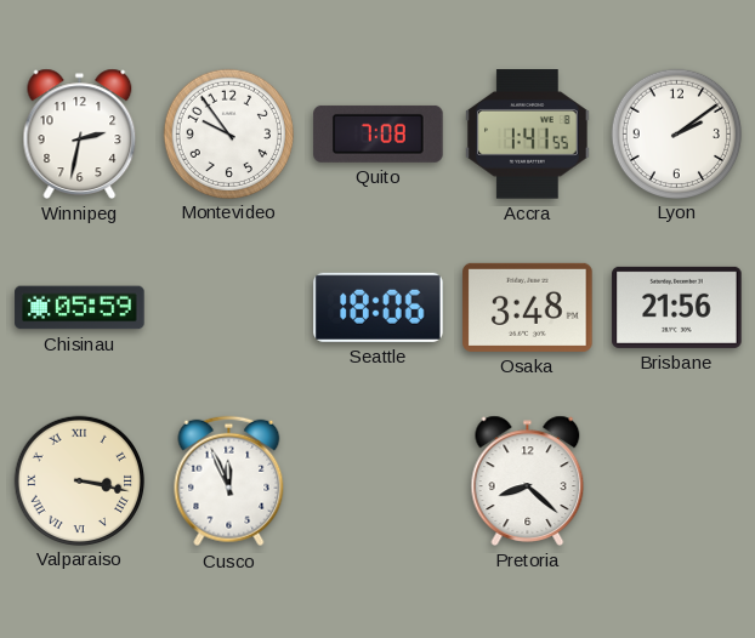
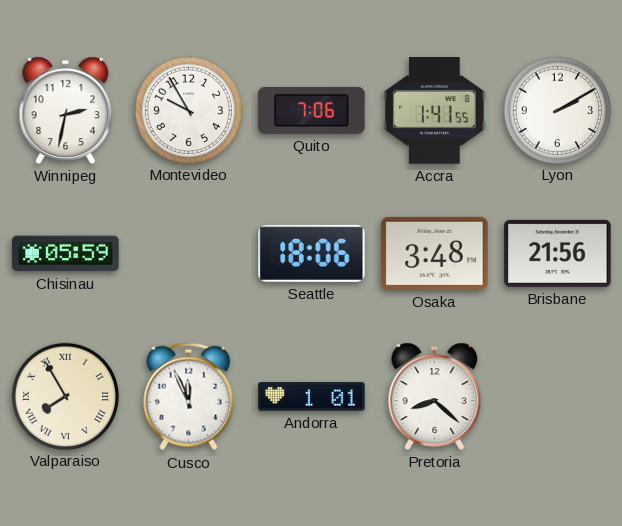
Montevideo: 9:54 -> 9:55 (188, 110)
Quito: 7:08 -> 7:06 (312, 110)
Lyon: 2:09 -> 2:10 (557, 110)
Valparaiso: 3:17 -> 7:55 (65, 396)
Andorra: none -> 1:01 (312, 397)
